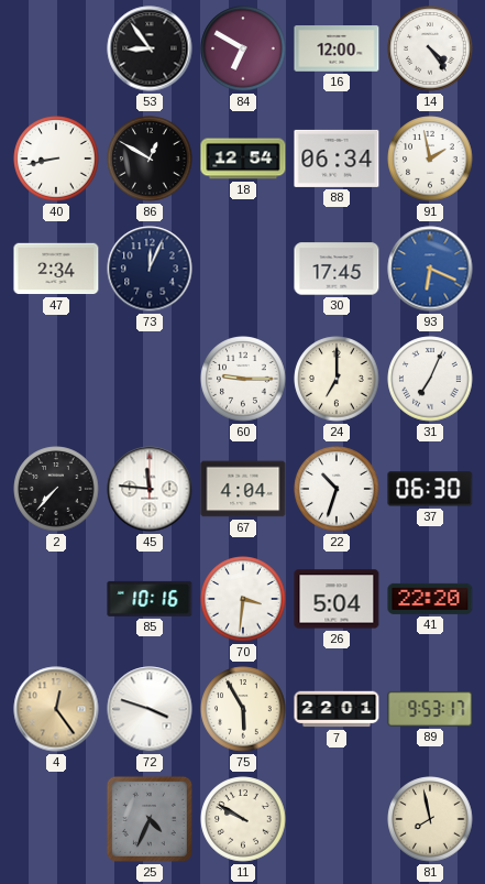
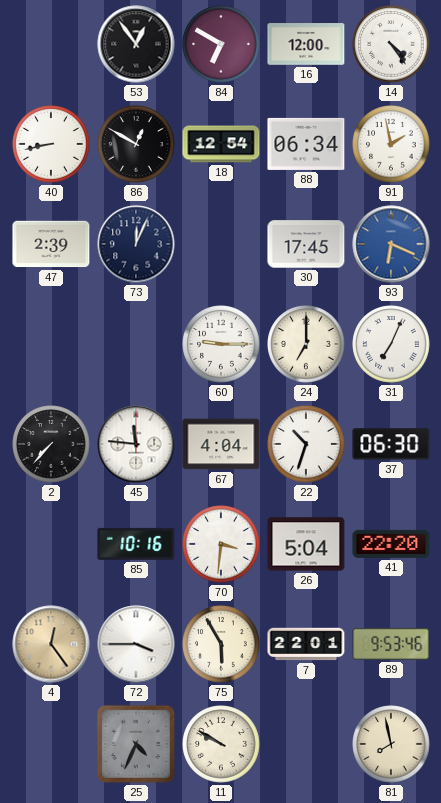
53: 8:54 -> 12:54 (136, 44)
47: 2:34 -> 2:39 (51, 244)
72: 3:48 -> 3:45 (136, 644)
89: 9:53:17 -> 9:53:46 (391, 644)
